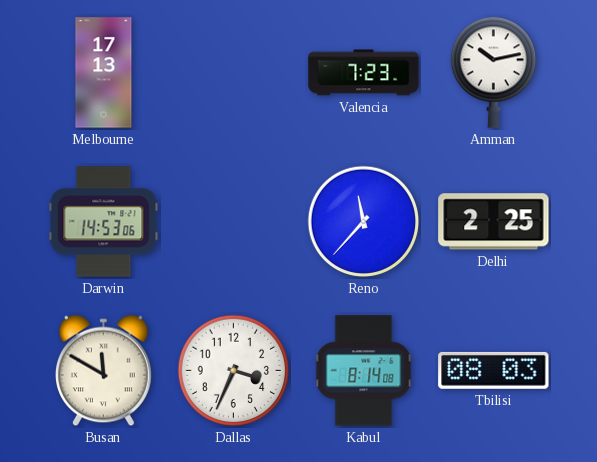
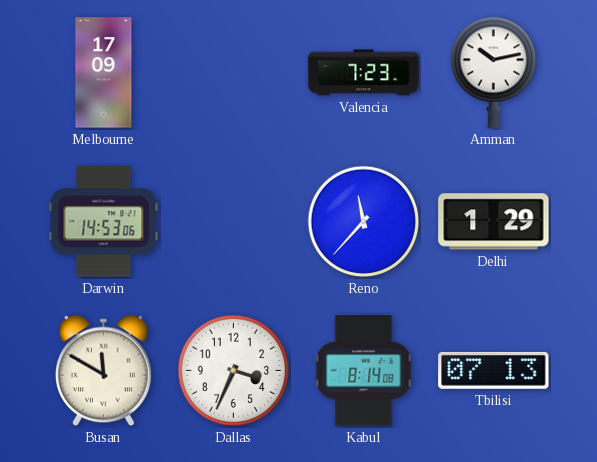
Melbourne: 17:13 -> 17:09 (104, 73)
Delhi: 2:25 -> 1:29 (494, 222)
Tbilisi: 08:03 -> 07:13 (494, 370)
